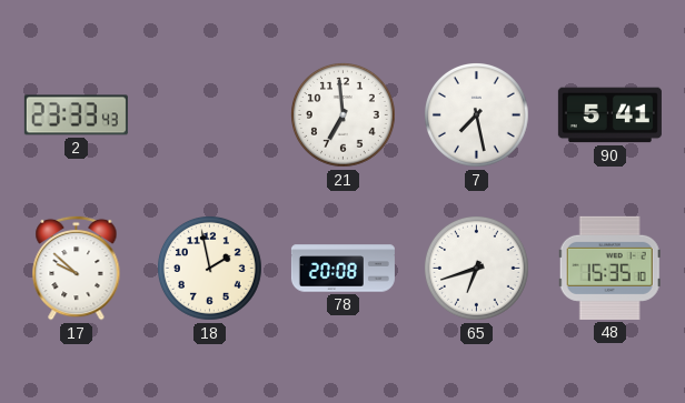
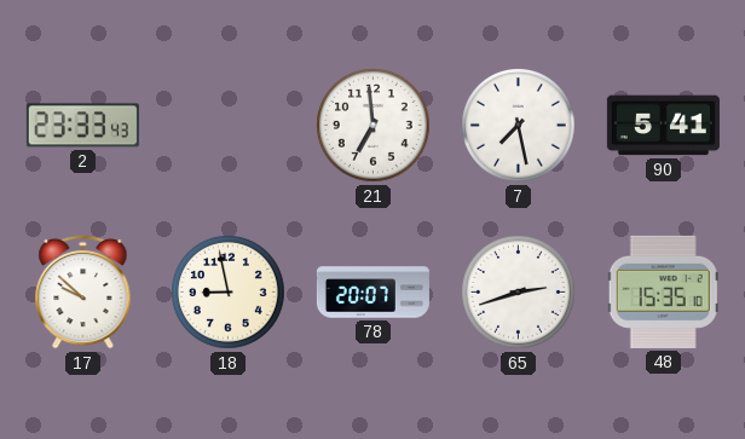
18: 1:58 -> 8:58 (229, 293)
78: 20:08 -> 20:07 (372, 293)
65: 6:42 -> 2:42 (519, 293)
